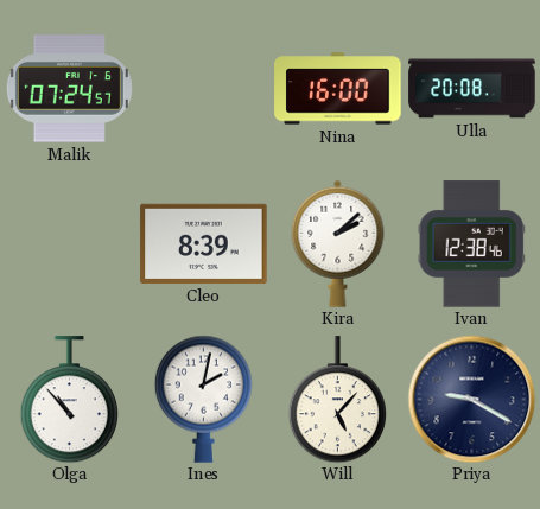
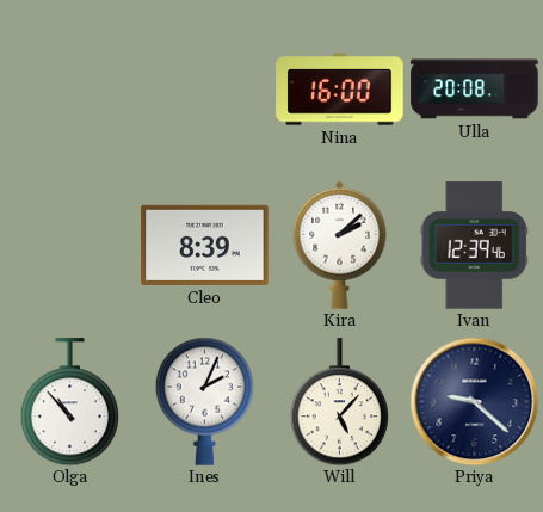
Malik: 07:24 -> none (69, 89)
Ivan: 12:38 -> 12:39 (474, 246)
Ines: 2:02 -> 2:04 (204, 401)
Priya: 9:20 -> 9:22 (474, 401)
